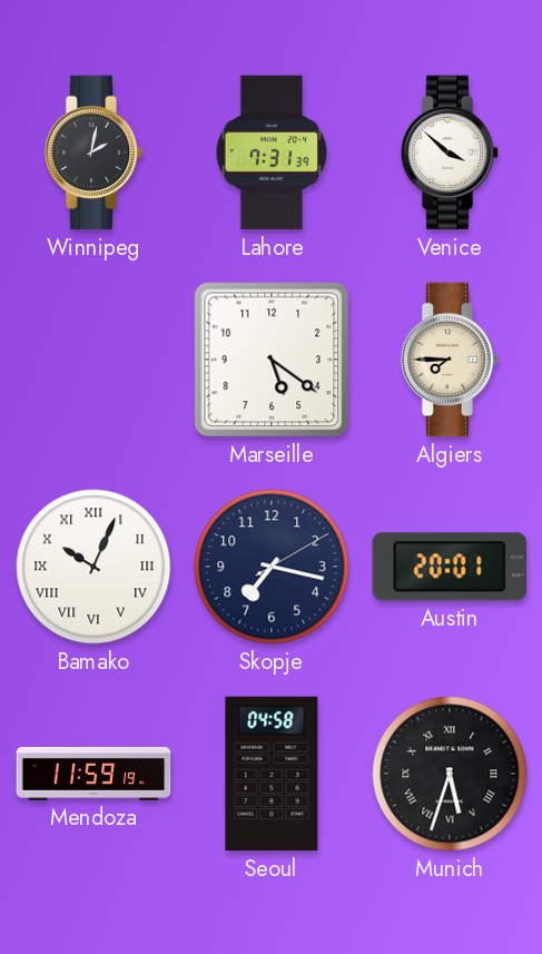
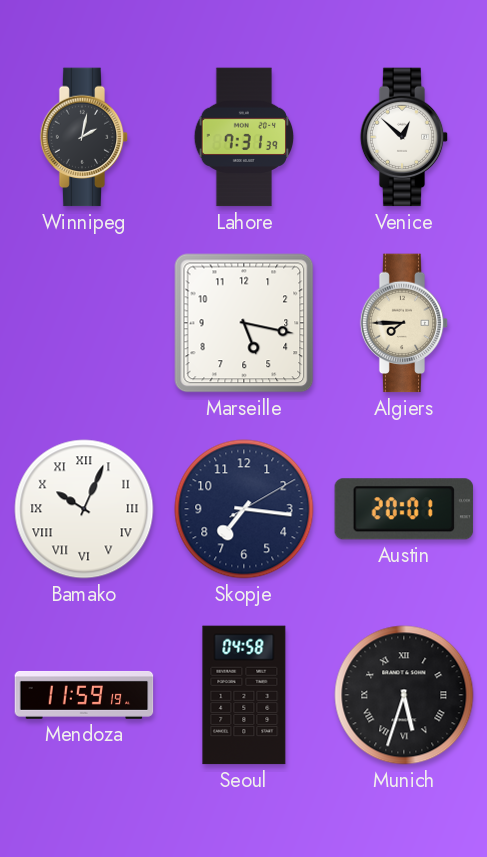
Venice: 3:52 -> 12:52 (404, 137)
Marseille: 5:21 -> 5:17 (244, 323)
Skopje: 7:17 -> 7:16 (244, 509)
